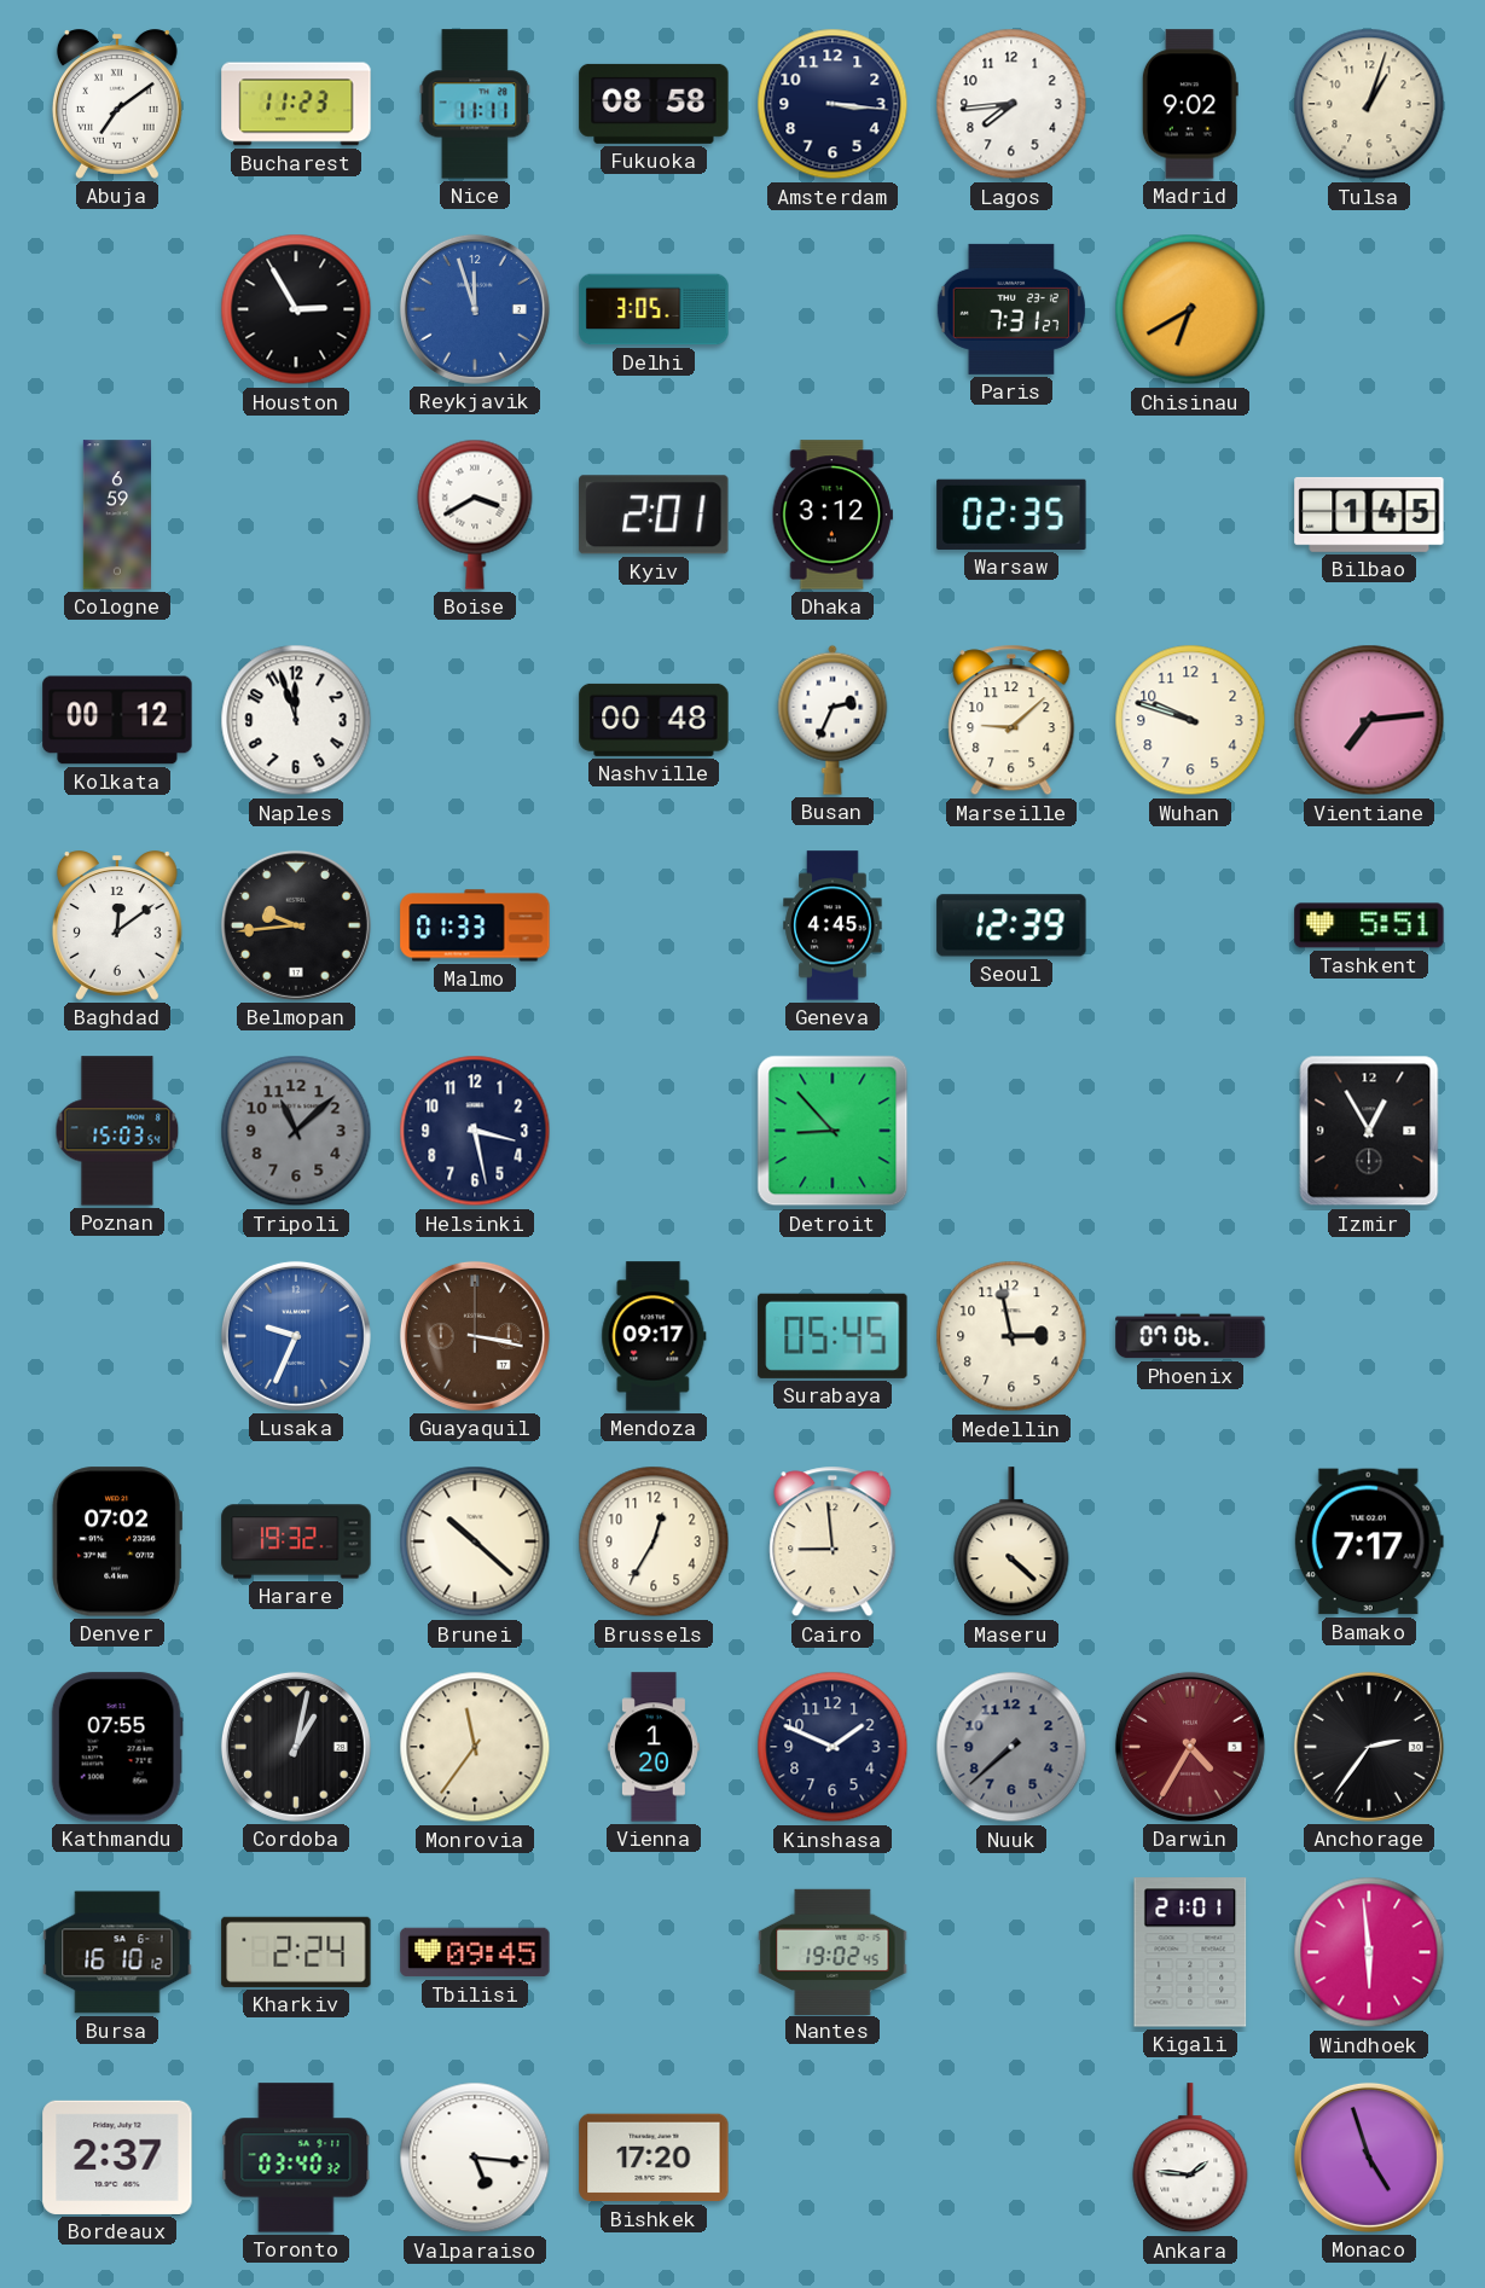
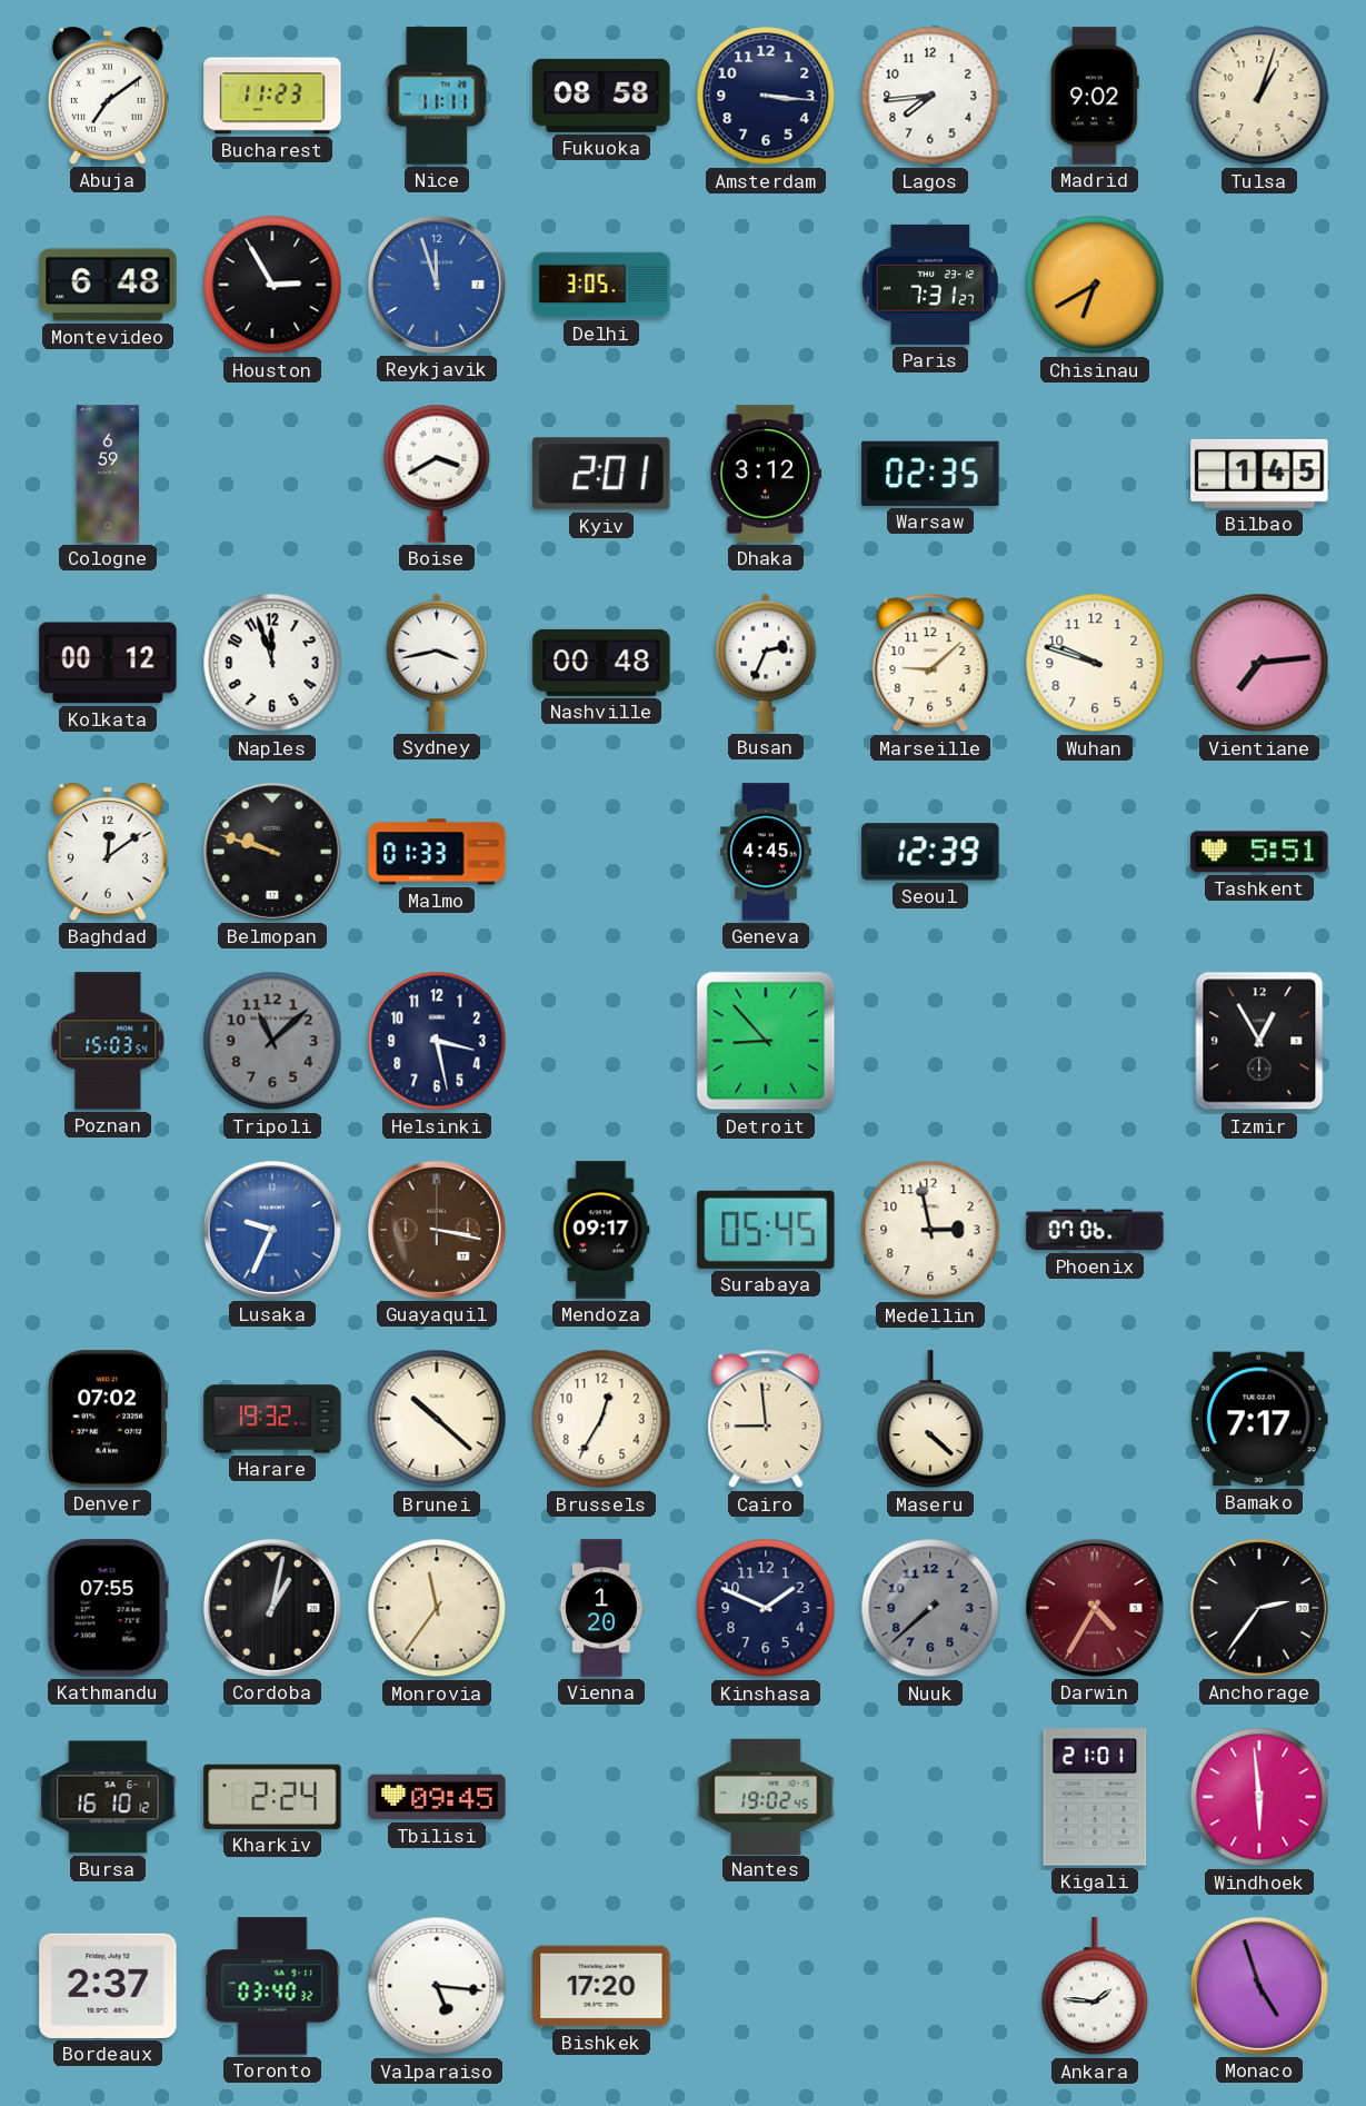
Montevideo: none -> 6:48 (108, 285)
Sydney: none -> 3:43 (437, 663)
Belmopan: 9:44 -> 9:48 (272, 852)
